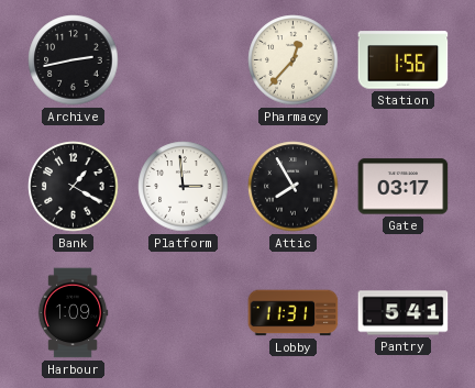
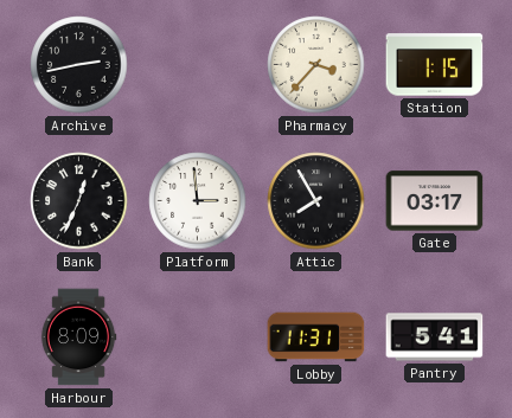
Pharmacy: 12:37 -> 3:37 (316, 65)
Station: 1:56 -> 1:15 (435, 65)
Bank: 1:20 -> 12:34 (79, 201)
Harbour: 1:09 -> 8:09 (78, 337)
